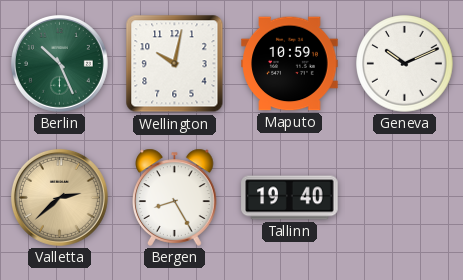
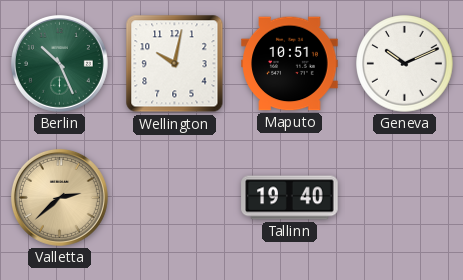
Maputo: 10:59 -> 10:51 (290, 64)
Bergen: 8:25 -> none (175, 197)
